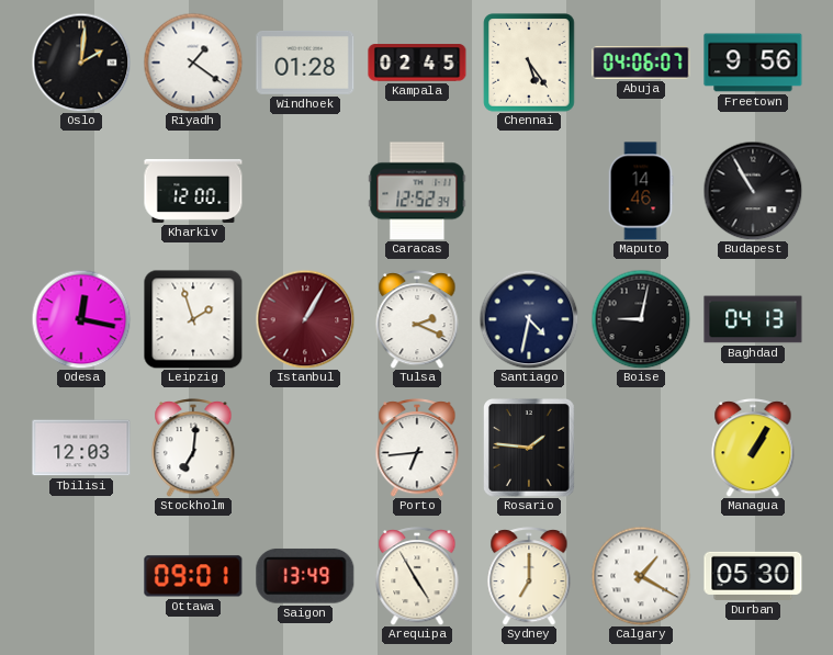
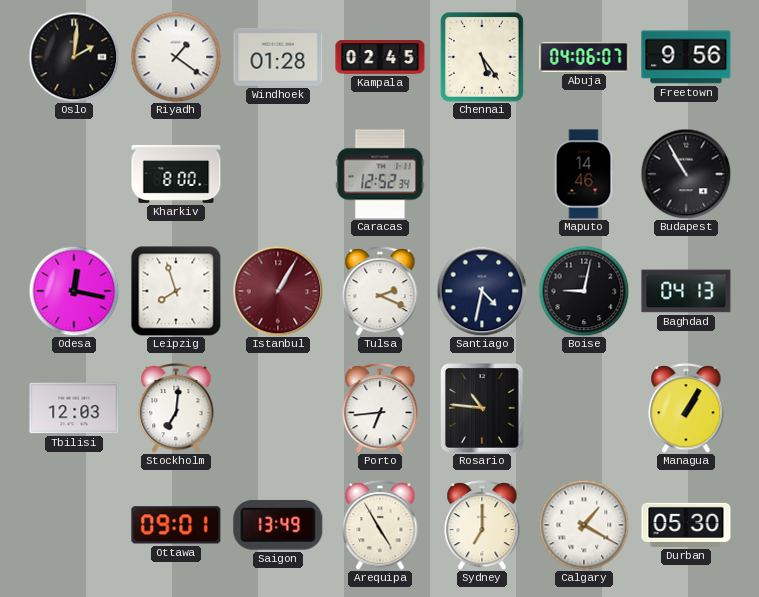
Kharkiv: 12:00 -> 8:00 (176, 174)
Leipzig: 1:57 -> 7:57 (176, 291)
Rosario: 1:46 -> 10:46 (483, 409)
